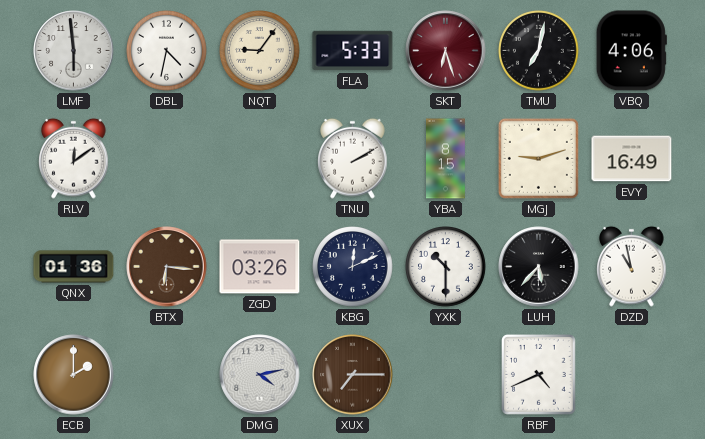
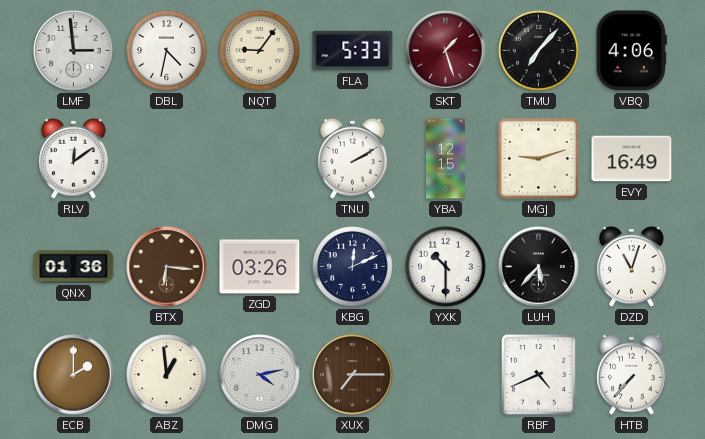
LMF: 5:59 -> 2:59 (74, 51)
SKT: 6:27 -> 1:27 (446, 51)
TMU: 7:02 -> 7:07 (539, 51)
YBA: 8:15 -> 12:15 (446, 159)
DZD: 10:58 -> 11:03 (632, 266)
ABZ: none -> 12:59 (167, 375)
HTB: none -> 7:37 (632, 374)
